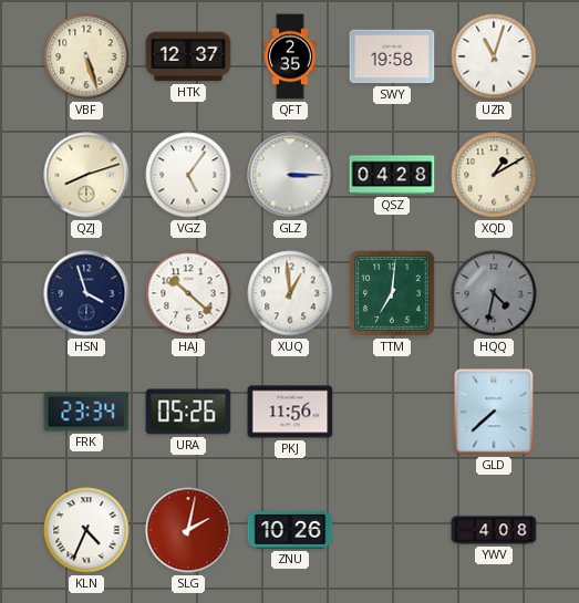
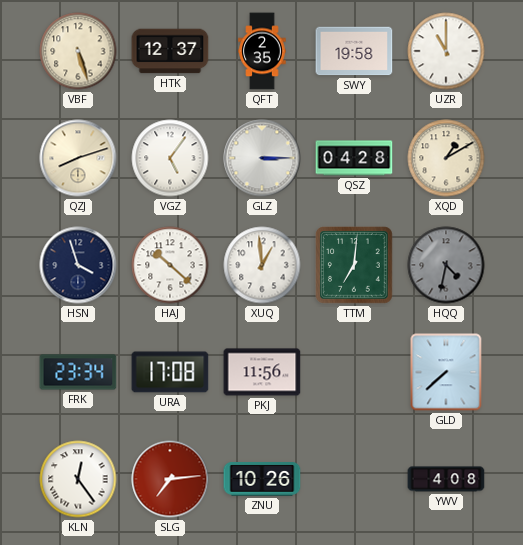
UZR: 11:03 -> 11:00 (446, 51)
URA: 05:26 -> 17:08 (170, 372)
KLN: 4:34 -> 12:24 (78, 479)
SLG: 2:02 -> 7:14 (170, 479)
